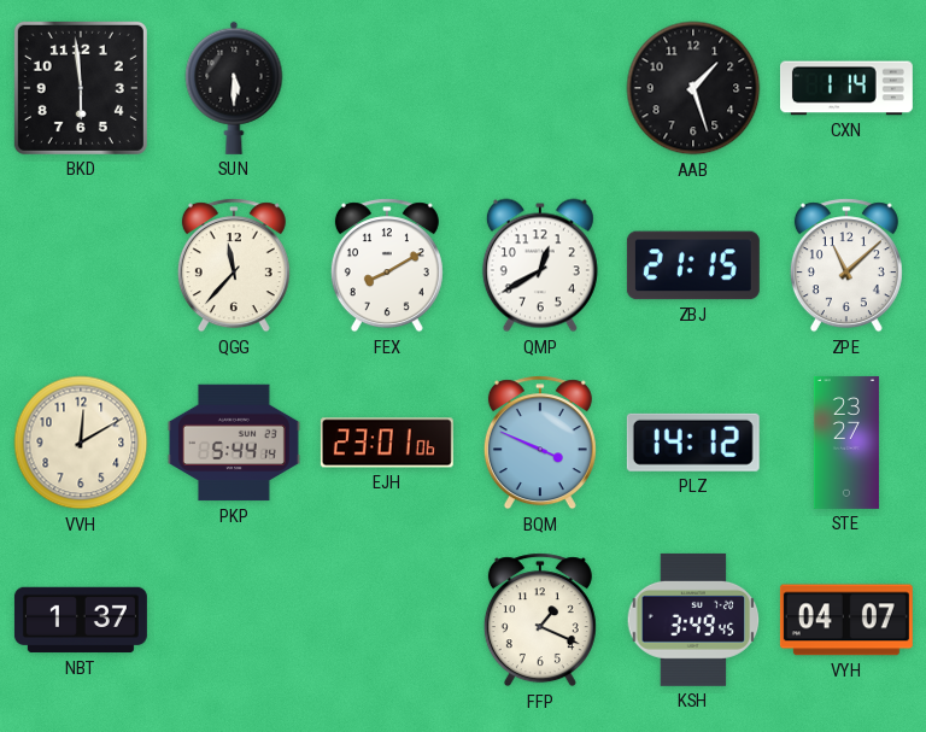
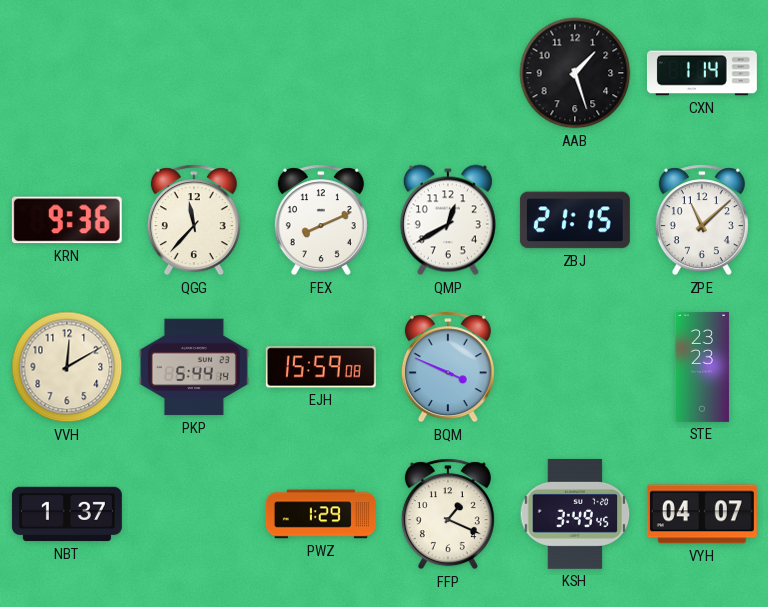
BKD: 5:59 -> none (81, 88)
SUN: 5:30 -> none (234, 88)
KRN: none -> 9:36 (67, 220)
FEX: 8:10 -> 8:11 (321, 220)
EJH: 23:01 -> 15:59 (321, 367)
PLZ: 14:12 -> none (693, 443)
STE: 23:27 -> 23:23 (702, 367)
PWZ: none -> 1:29 (321, 514)
